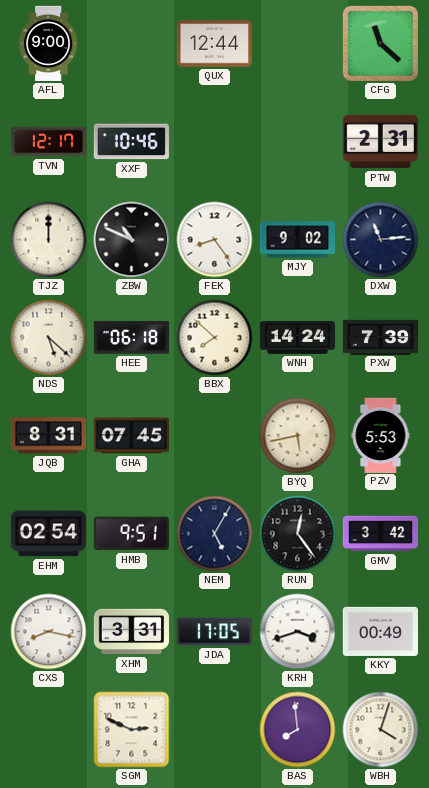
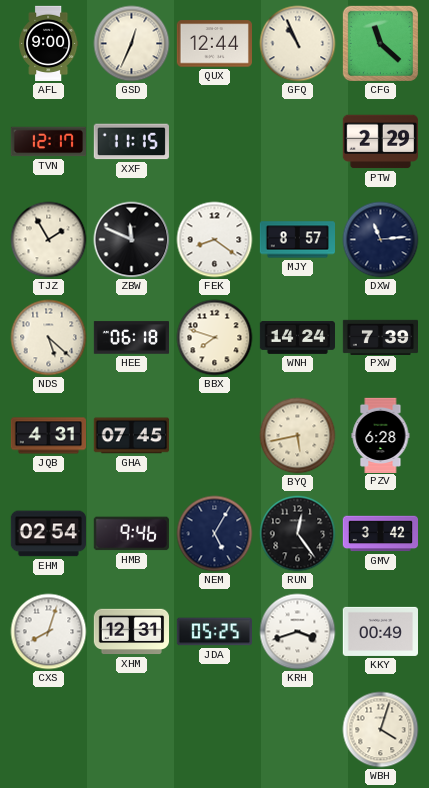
GSD: none -> 12:34 (132, 44)
GFQ: none -> 10:56 (298, 44)
XXF: 10:46 -> 11:15 (131, 142)
PTW: 2:31 -> 2:29 (380, 142)
TJZ: 12:00 -> 1:55 (49, 240)
ZBW: 10:49 -> 11:49 (132, 240)
FEK: 8:24 -> 8:21 (215, 240)
MJY: 9:02 -> 8:57 (297, 240)
BBX: 7:52 -> 7:48 (215, 338)
JQB: 8:31 -> 4:31 (48, 436)
PZV: 5:53 -> 6:28 (381, 435)
HMB: 9:51 -> 9:46 (131, 534)
CXS: 8:17 -> 8:03 (49, 632)
XHM: 3:31 -> 12:31 (131, 632)
JDA: 17:05 -> 05:25 (214, 632)
SGM: 2:49 -> none (132, 730)
BAS: 7:59 -> none (298, 730)
